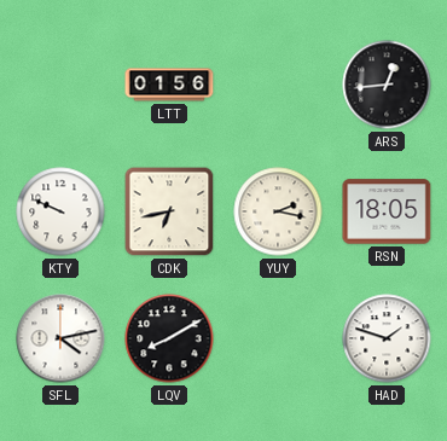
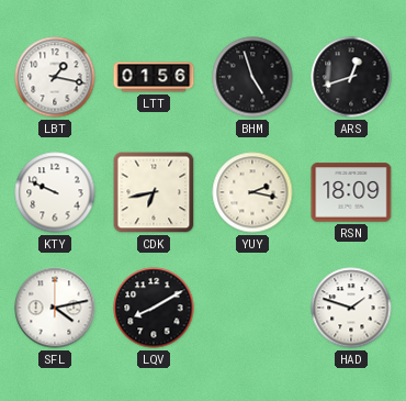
LBT: none -> 1:17 (55, 77)
BHM: none -> 4:57 (252, 77)
ARS: 12:44 -> 12:42 (351, 77)
RSN: 18:05 -> 18:09 (351, 192)
